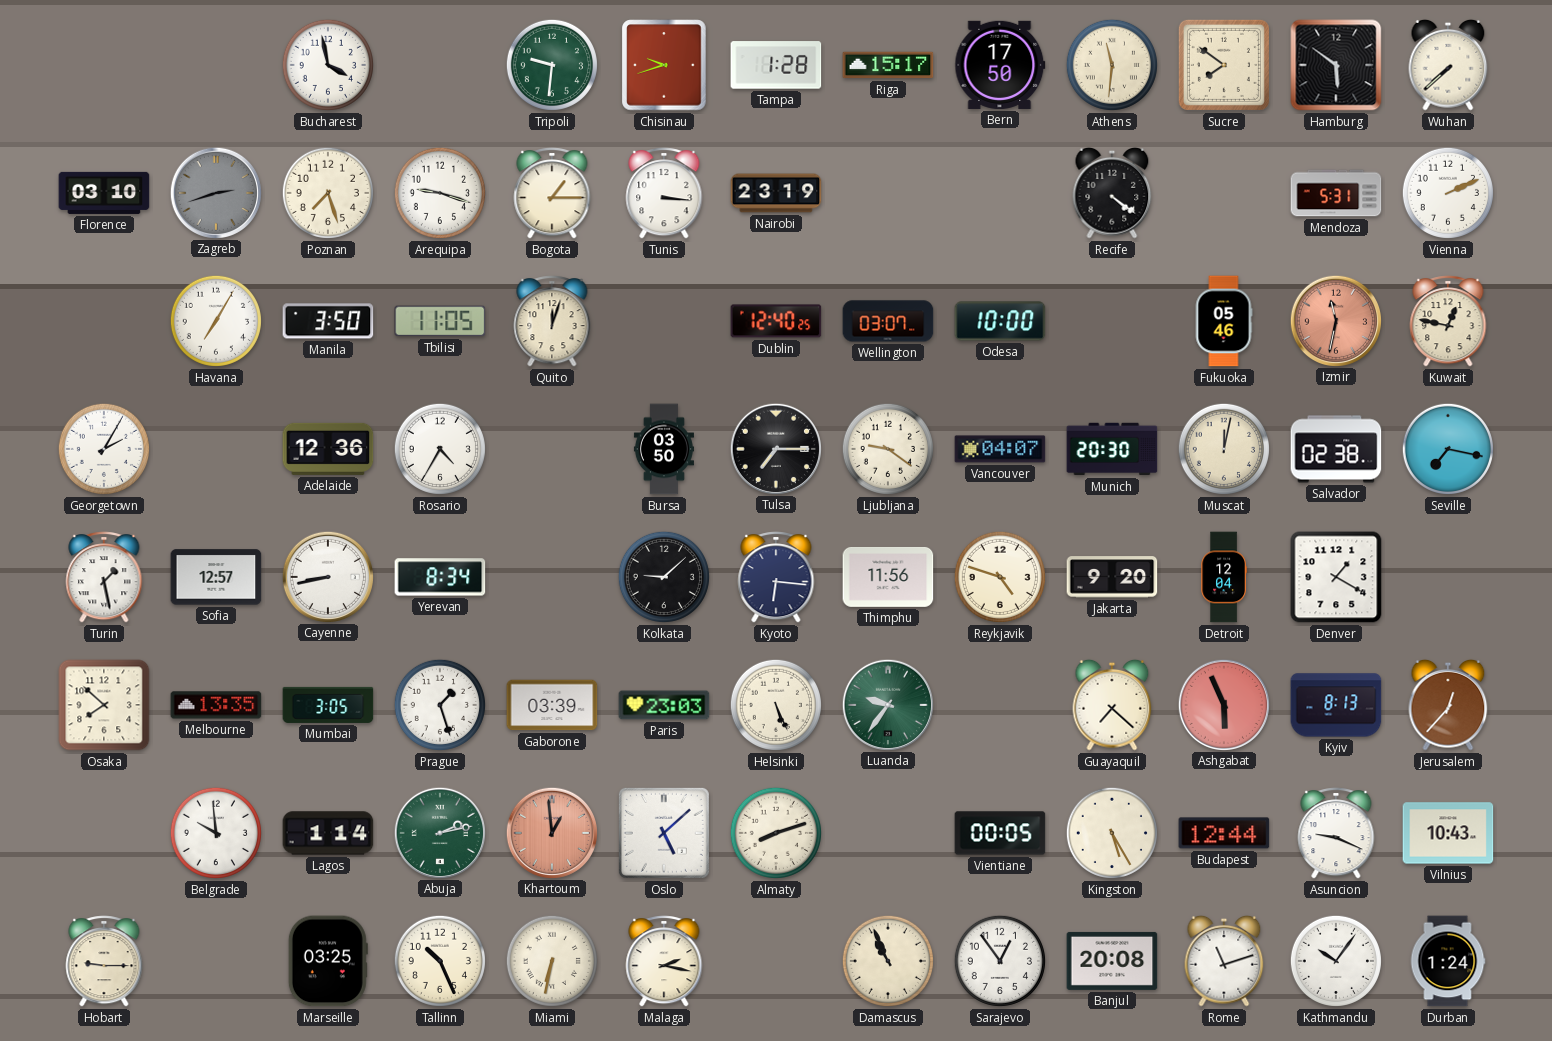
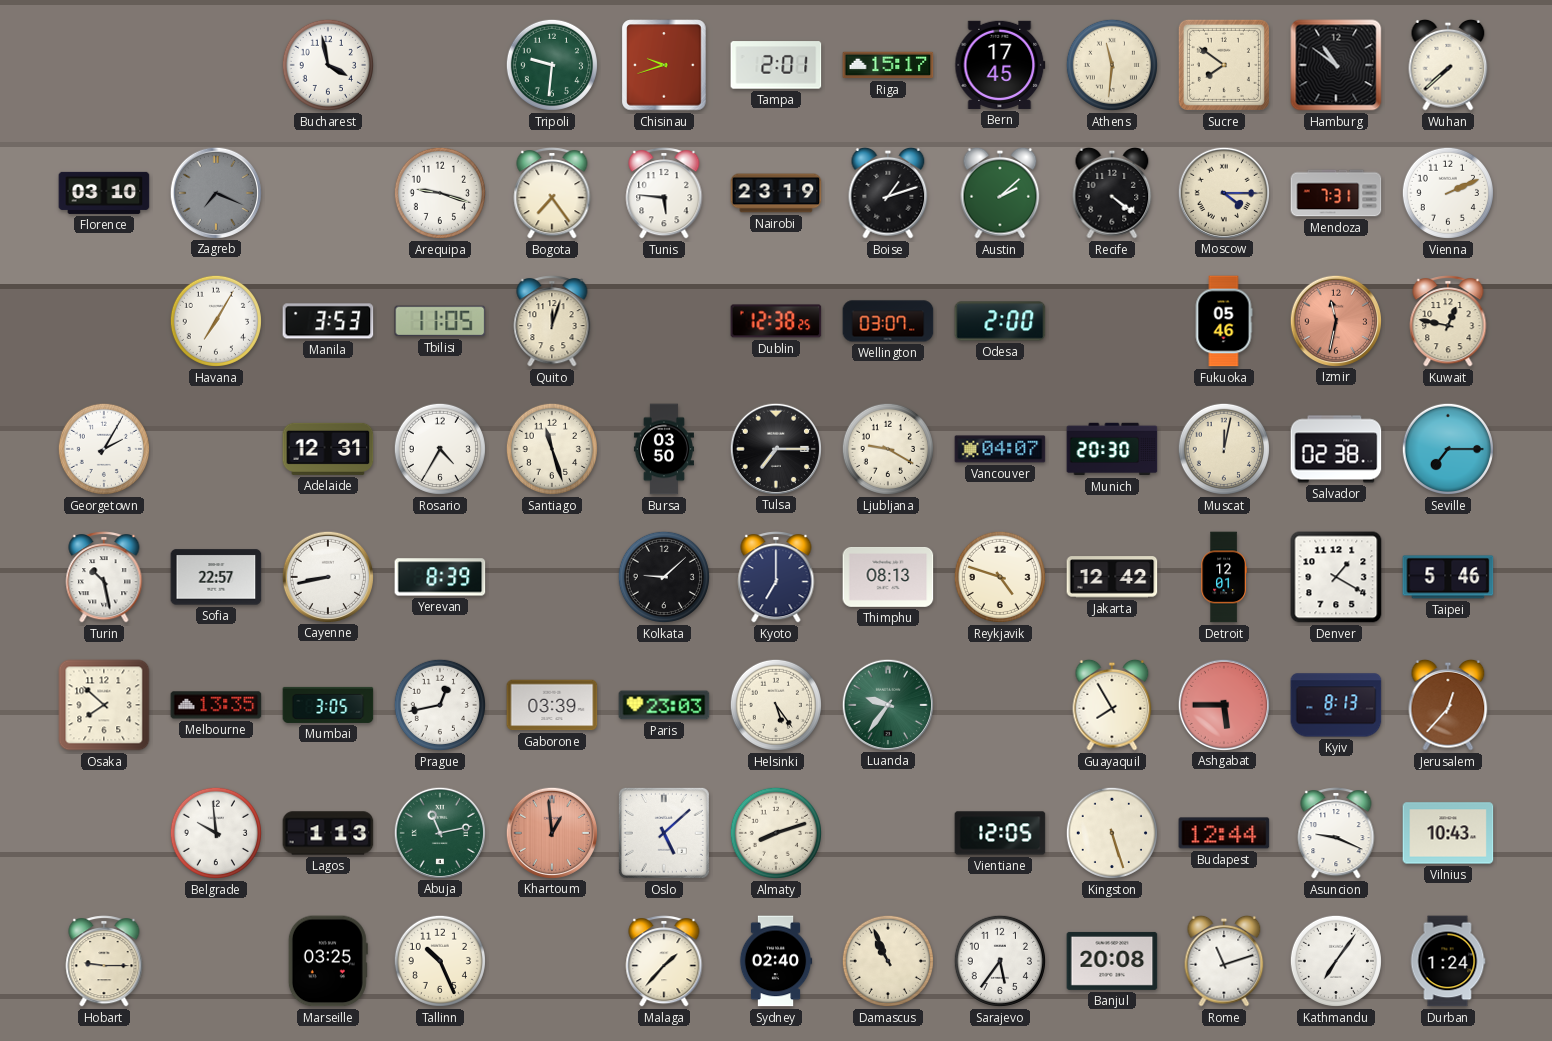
Tampa: 1:28 -> 2:01 (776, 65)
Bern: 17:50 -> 17:45 (1000, 65)
Hamburg: 5:51 -> 10:51 (1336, 65)
Zagreb: 2:42 -> 7:19 (215, 192)
Poznan: 7:27 -> none (328, 193)
Bogota: 1:15 -> 7:24 (552, 193)
Tunis: 3:16 -> 5:46 (664, 193)
Boise: none -> 1:12 (888, 193)
Austin: none -> 2:08 (1000, 193)
Moscow: none -> 4:15 (1223, 192)
Mendoza: 5:31 -> 7:31 (1336, 193)
Manila: 3:50 -> 3:53 (328, 321)
Dublin: 12:40 -> 12:38 (776, 321)
Odesa: 10:00 -> 2:00 (1000, 321)
Adelaide: 12:36 -> 12:31 (328, 449)
Santiago: none -> 11:27 (552, 449)
Ljubljana: 9:21 -> 9:20 (888, 449)
Seville: 7:17 -> 7:15 (1448, 449)
Turin: 1:28 -> 10:28 (104, 577)
Sofia: 12:57 -> 22:57 (216, 577)
Yerevan: 8:34 -> 8:39 (440, 577)
Kyoto: 6:16 -> 7:00 (776, 577)
Thimphu: 11:56 -> 08:13 (888, 577)
Jakarta: 9:20 -> 12:42 (1112, 577)
Detroit: 12:04 -> 12:01 (1224, 577)
Taipei: none -> 5:46 (1448, 577)
Prague: 1:27 -> 12:43 (440, 705)
Helsinki: 5:26 -> 5:24 (776, 705)
Guayaquil: 7:22 -> 7:55 (1112, 705)
Ashgabat: 5:56 -> 5:45 (1223, 704)
Lagos: 1:14 -> 1:13 (328, 833)
Abuja: 2:13 -> 11:13 (439, 832)
Vientiane: 00:05 -> 12:05 (1000, 833)
Kingston: 5:25 -> 5:27 (1112, 833)
Miami: 6:32 -> none (552, 961)
Malaga: 2:17 -> 1:37 (664, 961)
Sydney: none -> 02:40 (776, 961)
Sarajevo: 12:54 -> 5:36 (1000, 961)
Kathmandu: 10:06 -> 7:06 (1336, 961)
